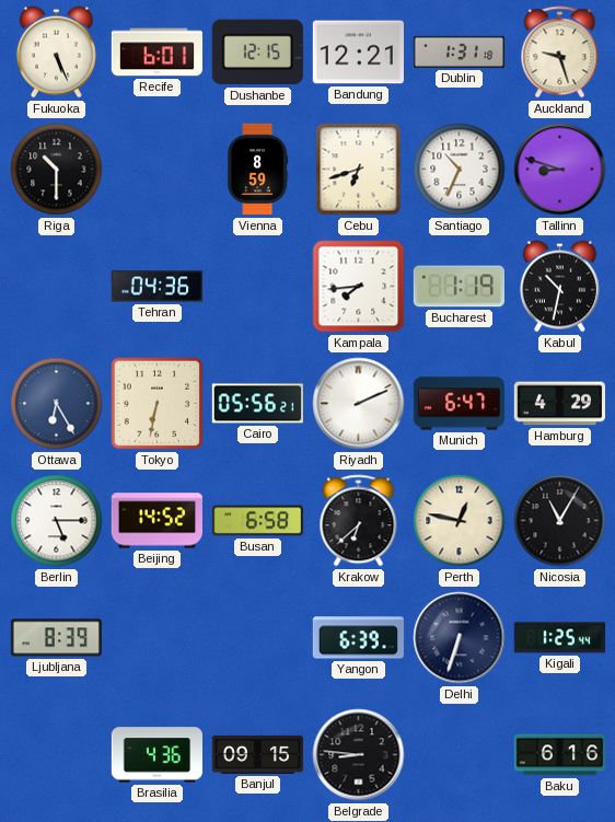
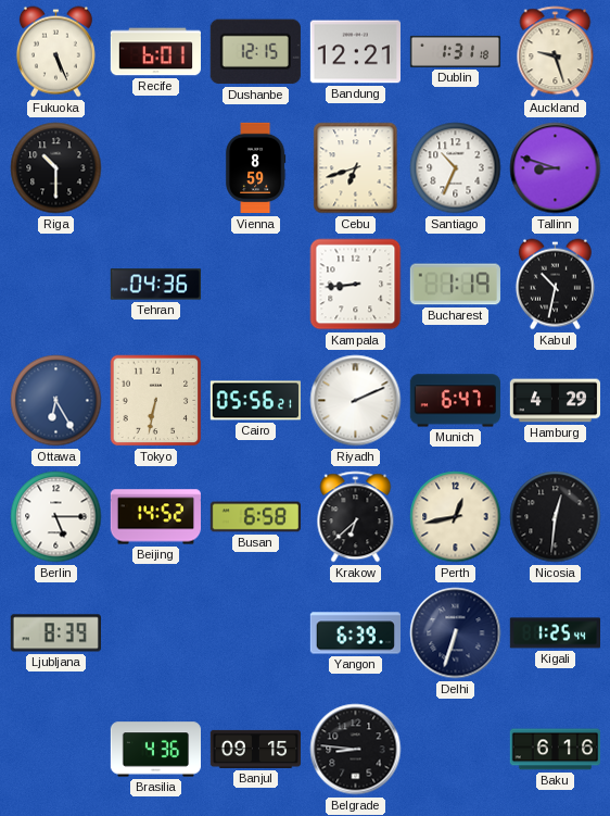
Kampala: 7:44 -> 8:44 (356, 285)
Perth: 12:47 -> 12:43 (456, 517)
Nicosia: 11:05 -> 12:31 (556, 517)
